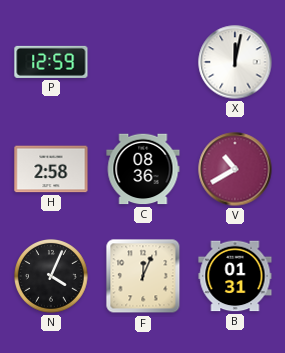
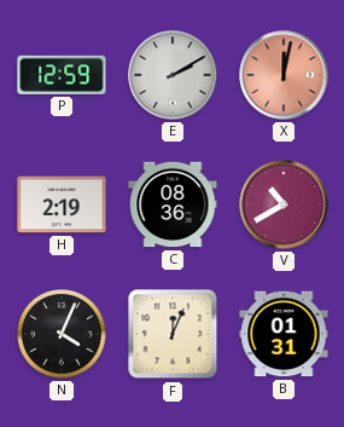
E: none -> 2:10 (173, 75)
X dial: white -> salmon (284, 75)
H: 2:58 -> 2:19 (62, 204)
